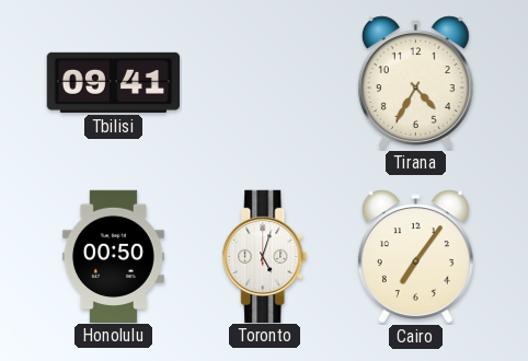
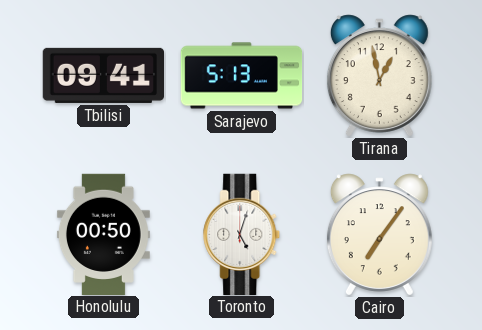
Sarajevo: none -> 5:13 (242, 76)
Tirana: 4:35 -> 12:58 (379, 76)
